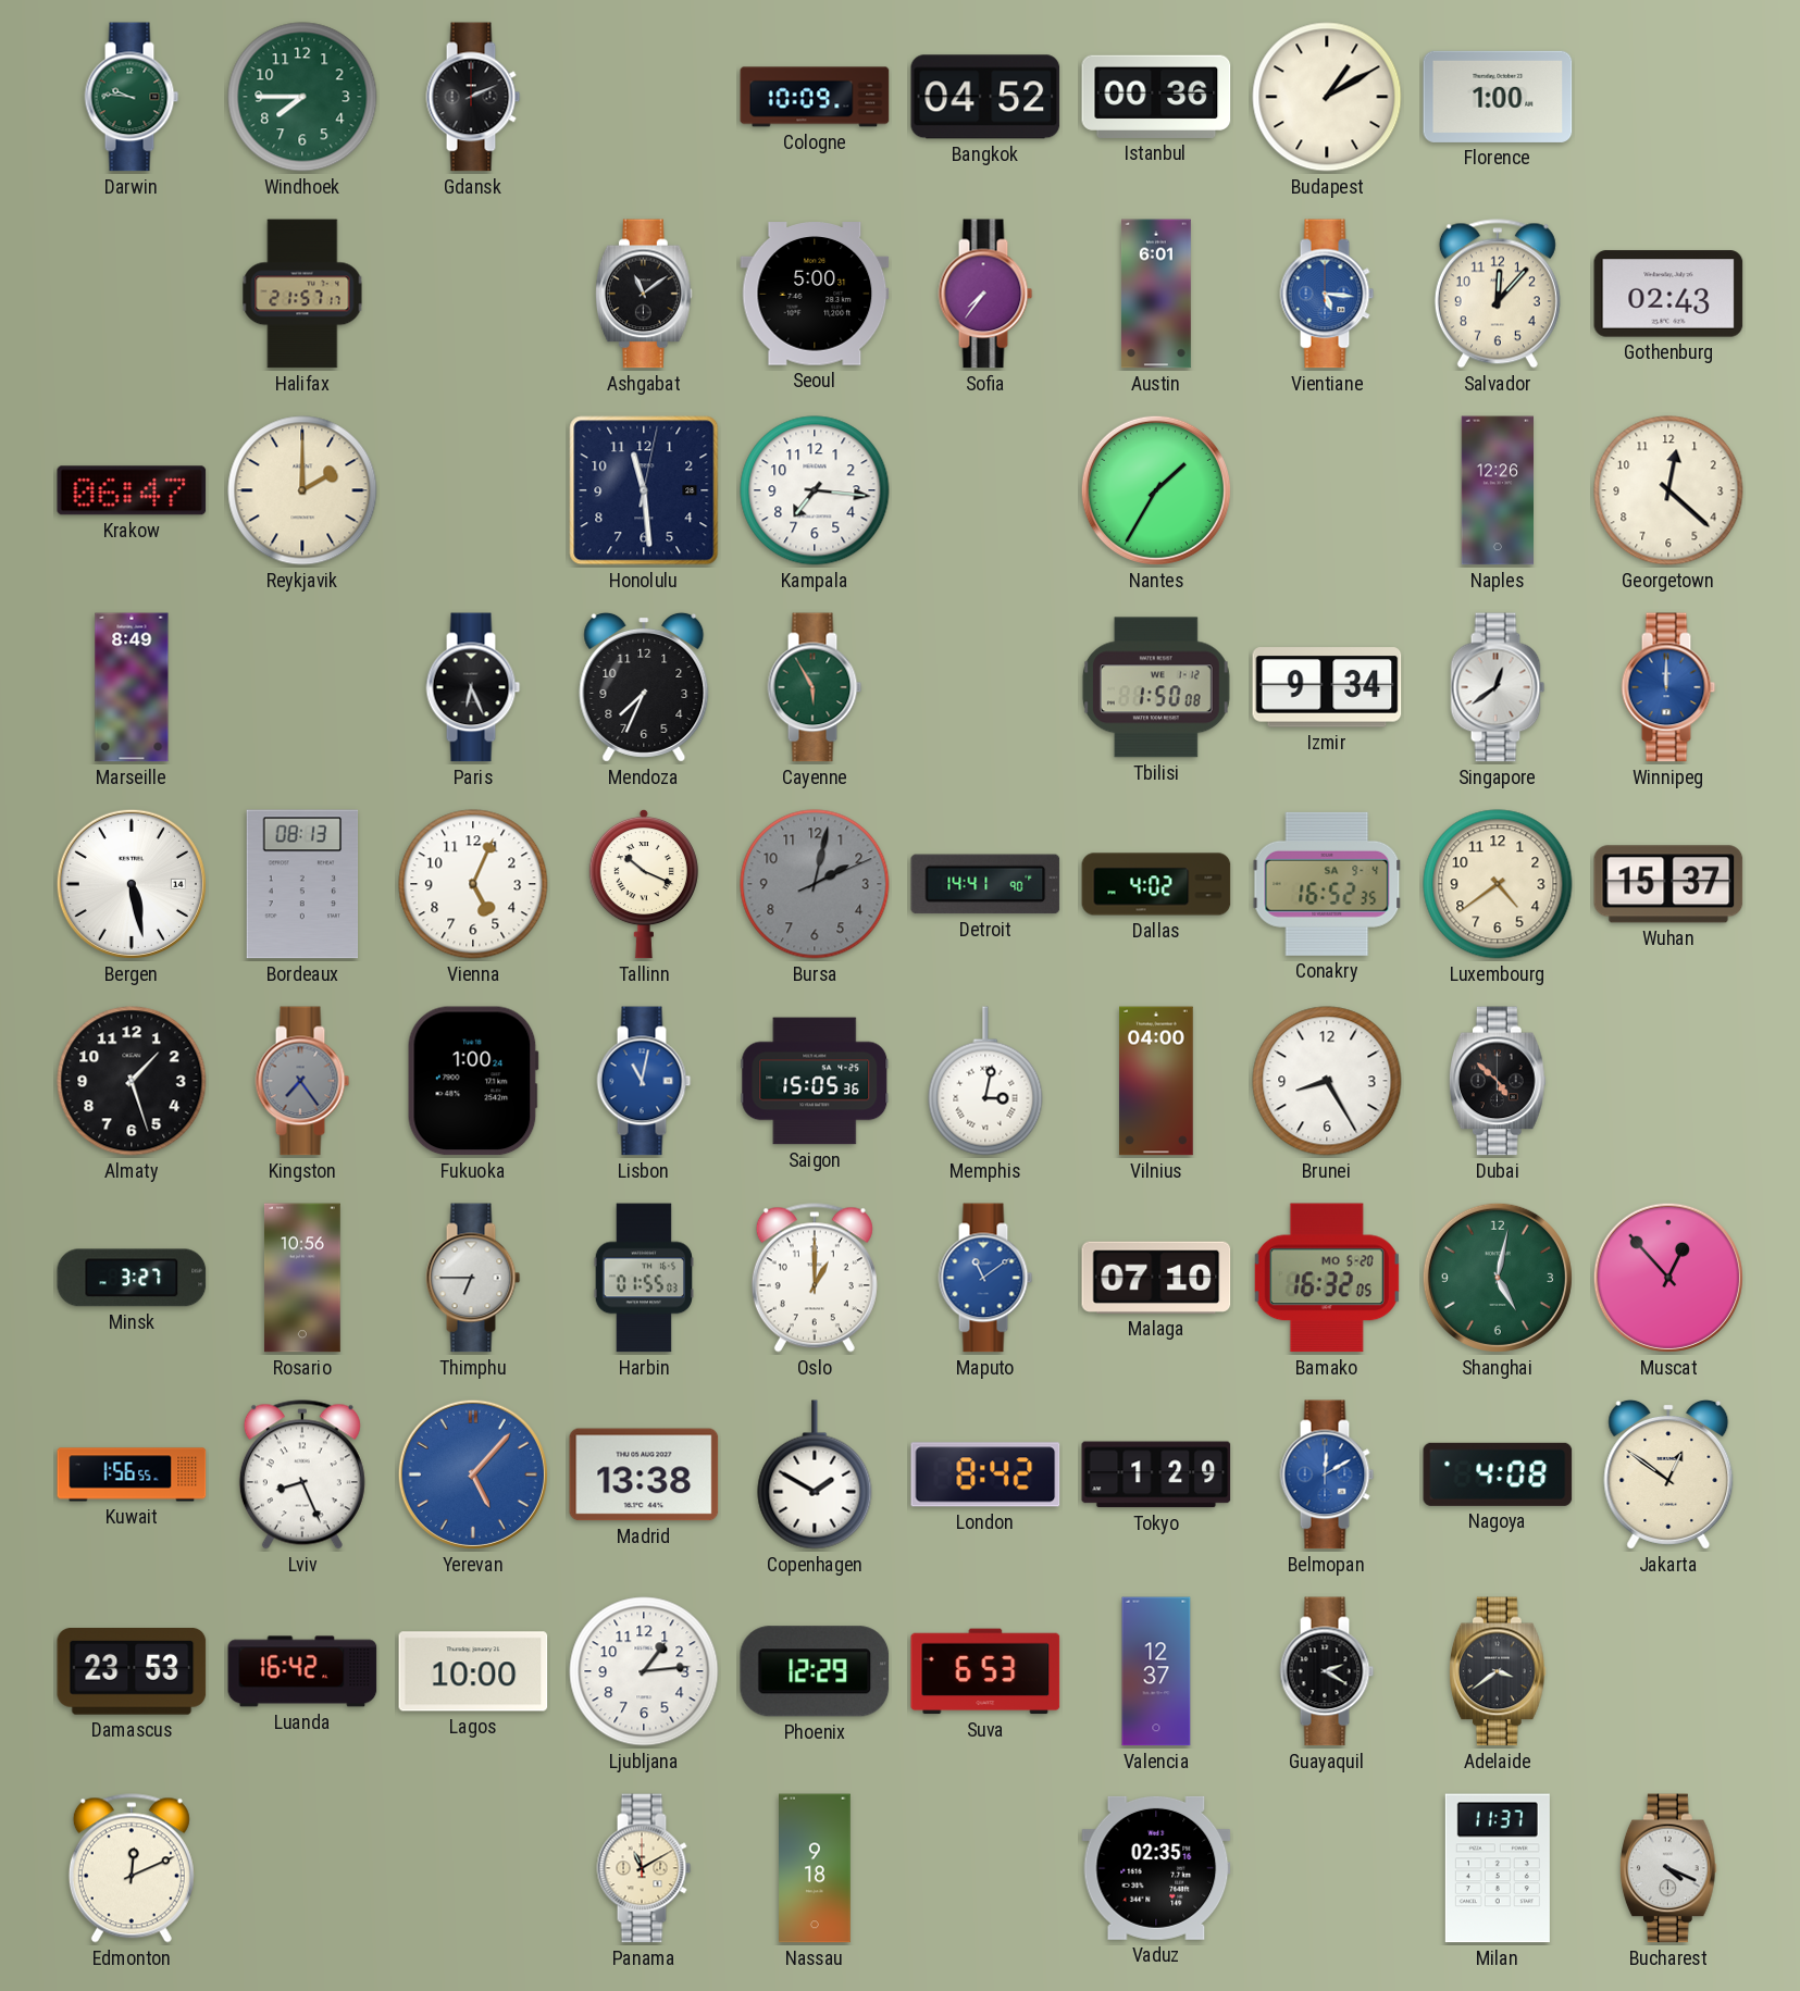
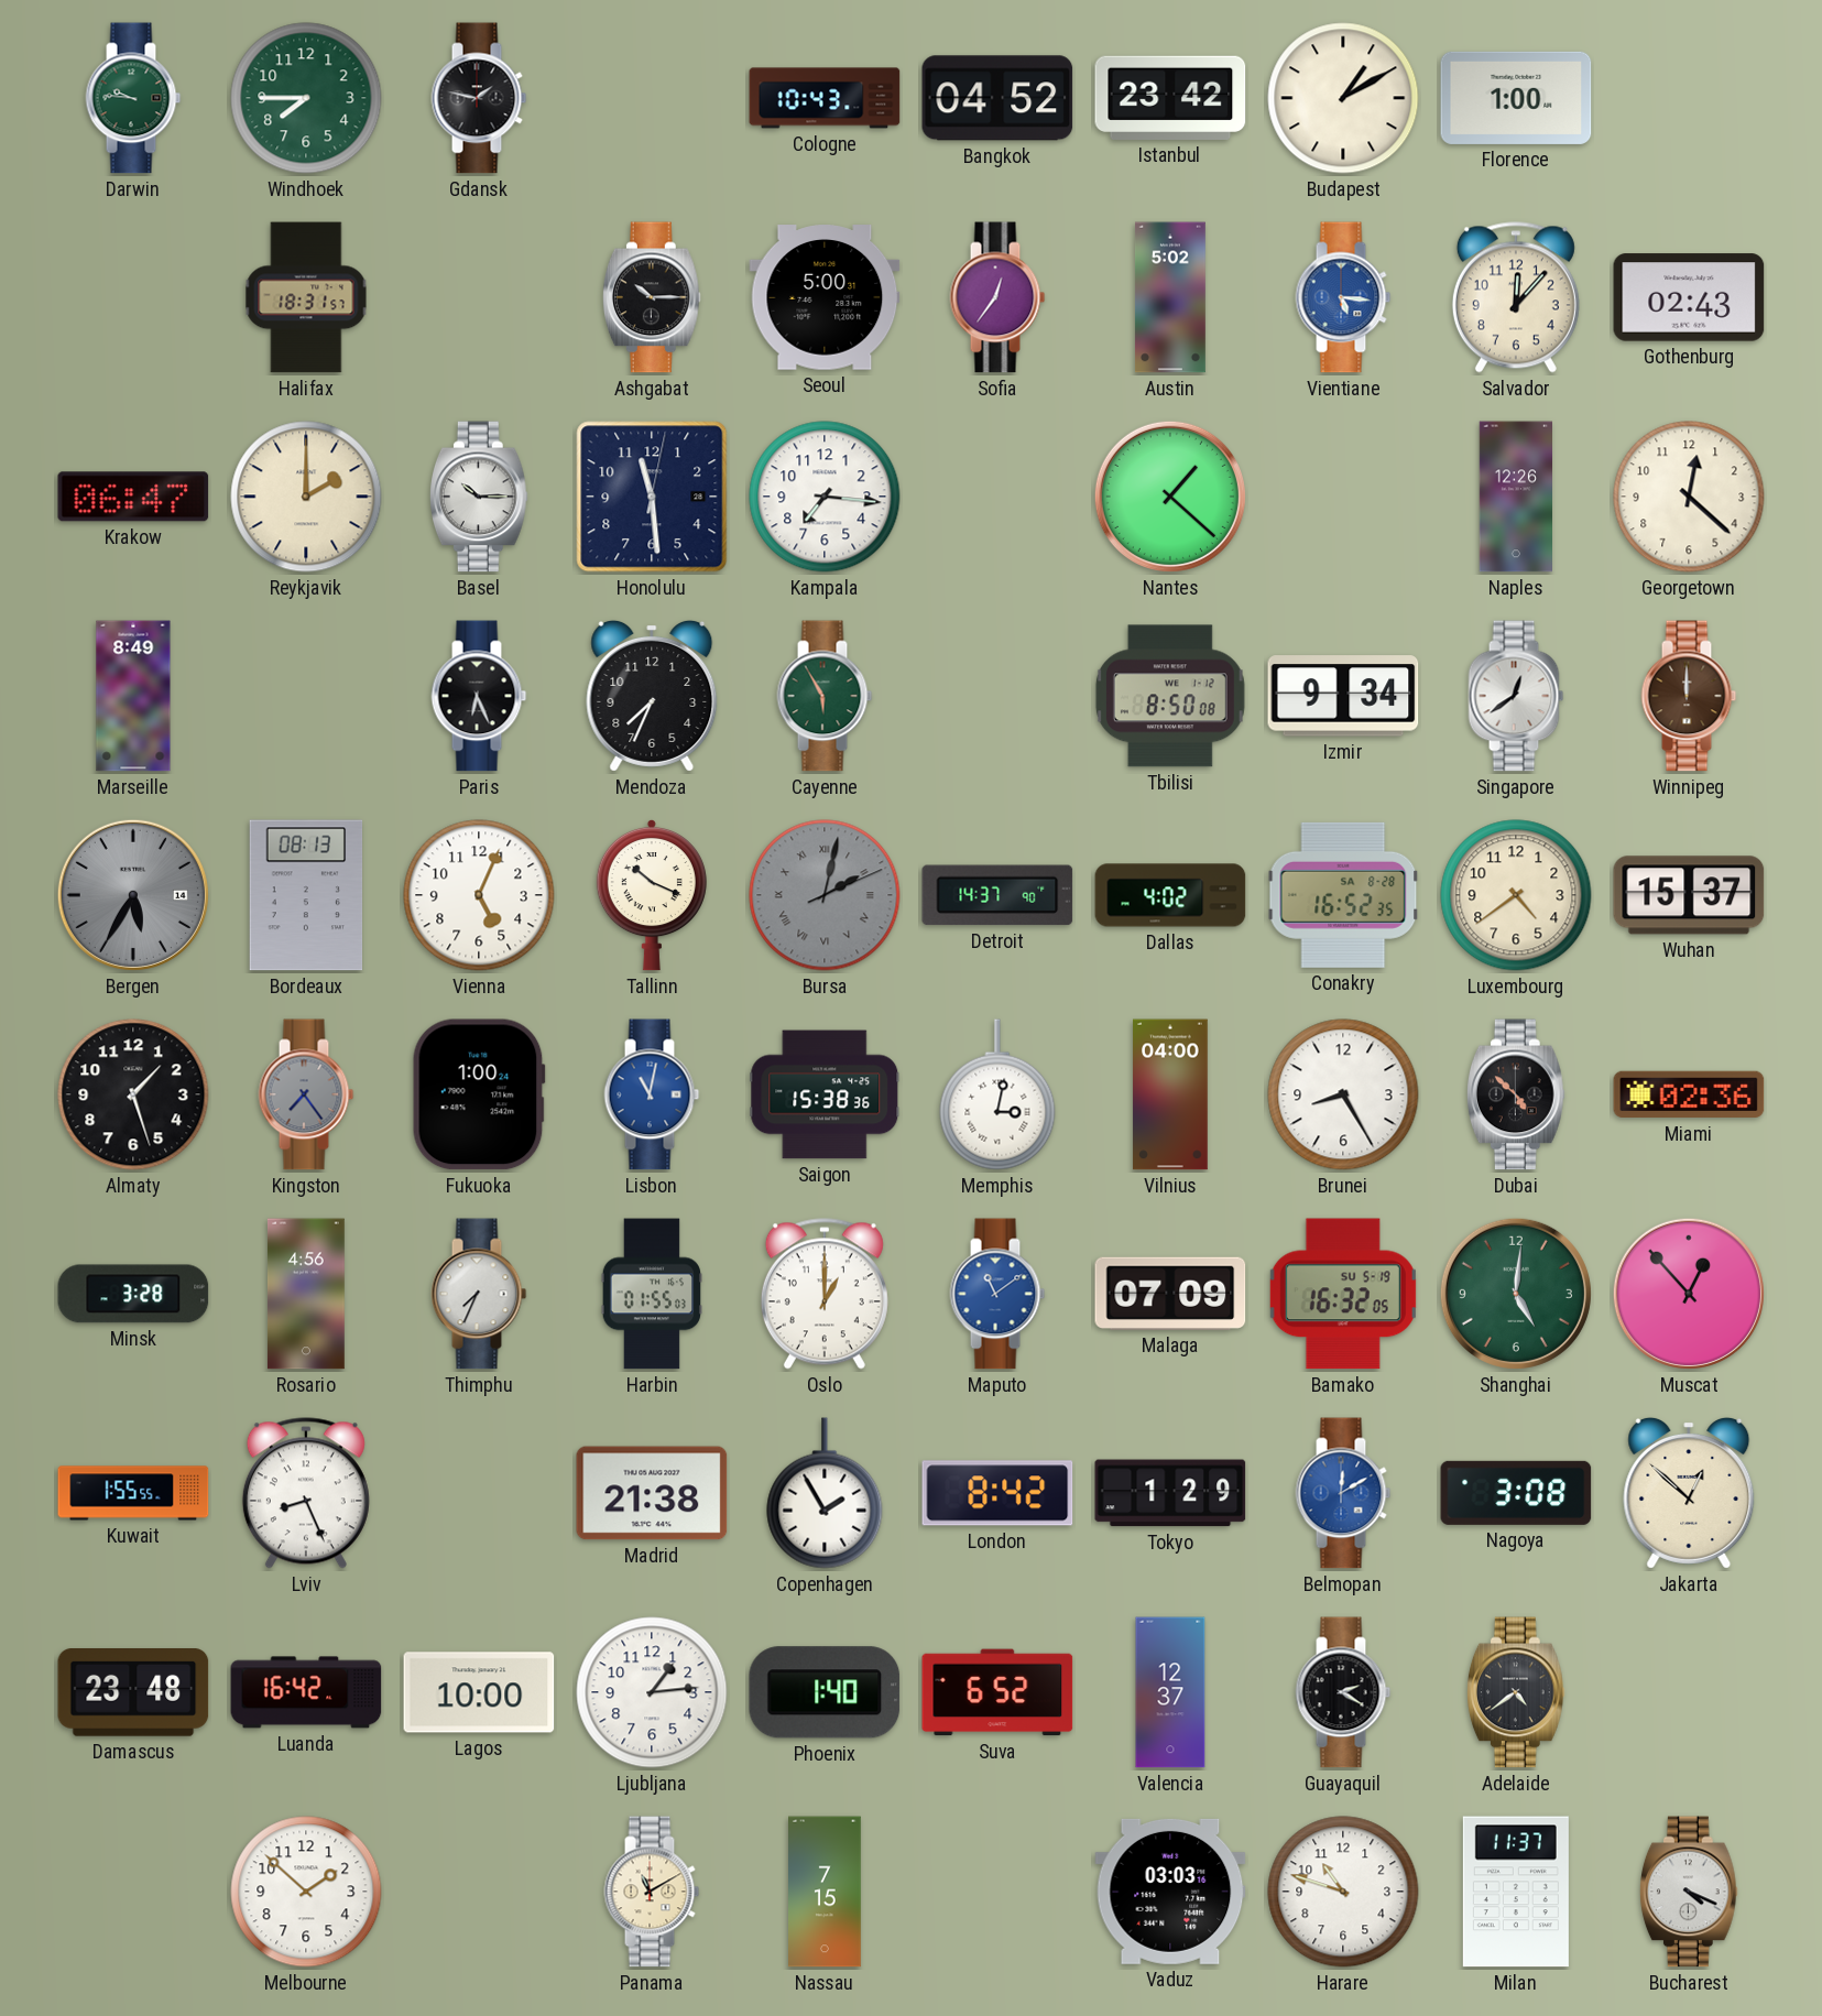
Gdansk: 2:11 -> 1:47 (479, 98)
Cologne: 10:09 -> 10:43 (825, 98)
Istanbul: 00:36 -> 23:42 (1170, 98)
Halifax: 21:57 -> 18:31 (306, 297)
Ashgabat: 11:09 -> 10:15 (652, 297)
Sofia: 7:36 -> 12:36 (997, 297)
Austin: 6:01 -> 5:02 (1170, 297)
Basel: none -> 10:15 (479, 497)
Nantes: 1:35 -> 1:22 (1170, 497)
Tbilisi: 1:50 -> 8:50 (1170, 696)
Winnipeg dial: blue -> brown (1689, 696)
Bergen: 5:28 -> 5:35 (133, 895)
Bergen dial: white -> grey (133, 895)
Bursa numerals: Arabic -> Roman (825, 895)
Detroit: 14:41 -> 14:37 (997, 895)
Conakry date: SA 9-4 -> SA 8-28 (1343, 895)
Saigon: 15:05 -> 15:38 (825, 1094)
Miami: none -> 02:36 (1689, 1094)
Minsk: 3:27 -> 3:28 (133, 1294)
Rosario: 10:56 -> 4:56 (306, 1294)
Thimphu: 6:45 -> 7:34 (479, 1294)
Malaga: 07:10 -> 07:09 (1170, 1294)
Bamako date: MO 5-20 -> SU 5-19 (1343, 1294)
Shanghai: 5:02 -> 5:01 (1516, 1294)
Kuwait: 1:56 -> 1:55 (133, 1493)
Yerevan: 5:07 -> none (473, 1474)
Madrid: 13:38 -> 21:38 (652, 1493)
Copenhagen: 1:50 -> 1:55 (825, 1493)
Nagoya: 4:08 -> 3:08 (1516, 1493)
Jakarta: 12:51 -> 12:52 (1689, 1493)
Damascus: 23:53 -> 23:48 (133, 1693)
Phoenix: 12:29 -> 1:40 (825, 1692)
Suva: 6:53 -> 6:52 (997, 1692)
Adelaide: 3:39 -> 4:39 (1516, 1692)
Edmonton: 12:11 -> none (132, 1868)
Melbourne: none -> 1:52 (306, 1892)
Nassau: 9:18 -> 7:15 (826, 1892)
Vaduz: 02:35 -> 03:03 (1170, 1892)
Harare: none -> 10:48 (1343, 1892)
